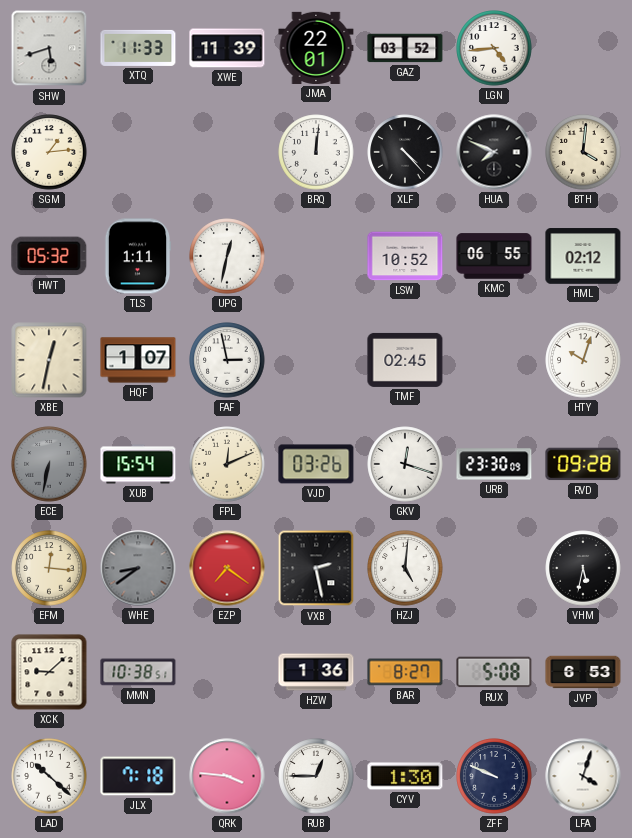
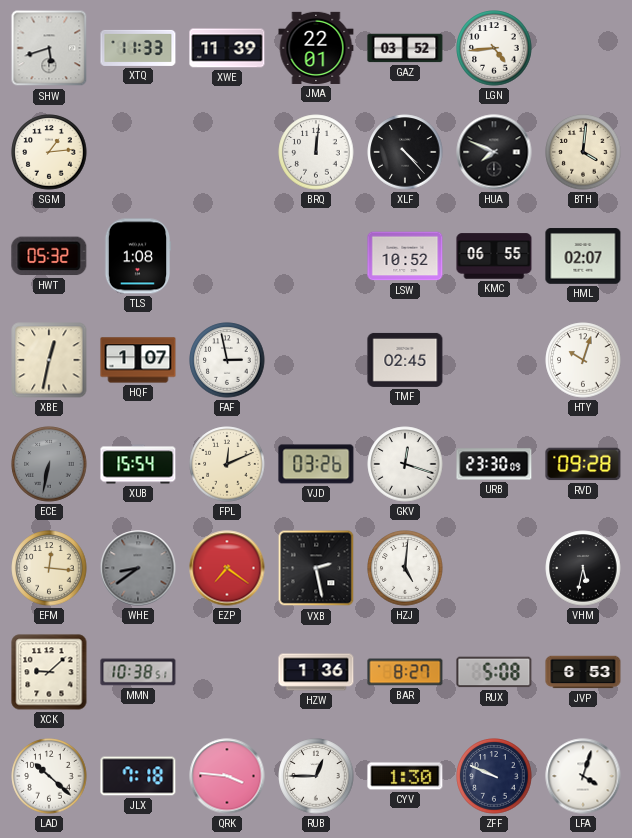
TLS: 1:11 -> 1:08 (138, 256)
UPG: 12:32 -> none (227, 256)
HML: 02:12 -> 02:07 (583, 256)
